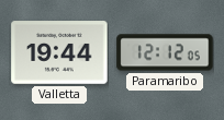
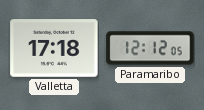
Valletta: 19:44 -> 17:18 (54, 48)
